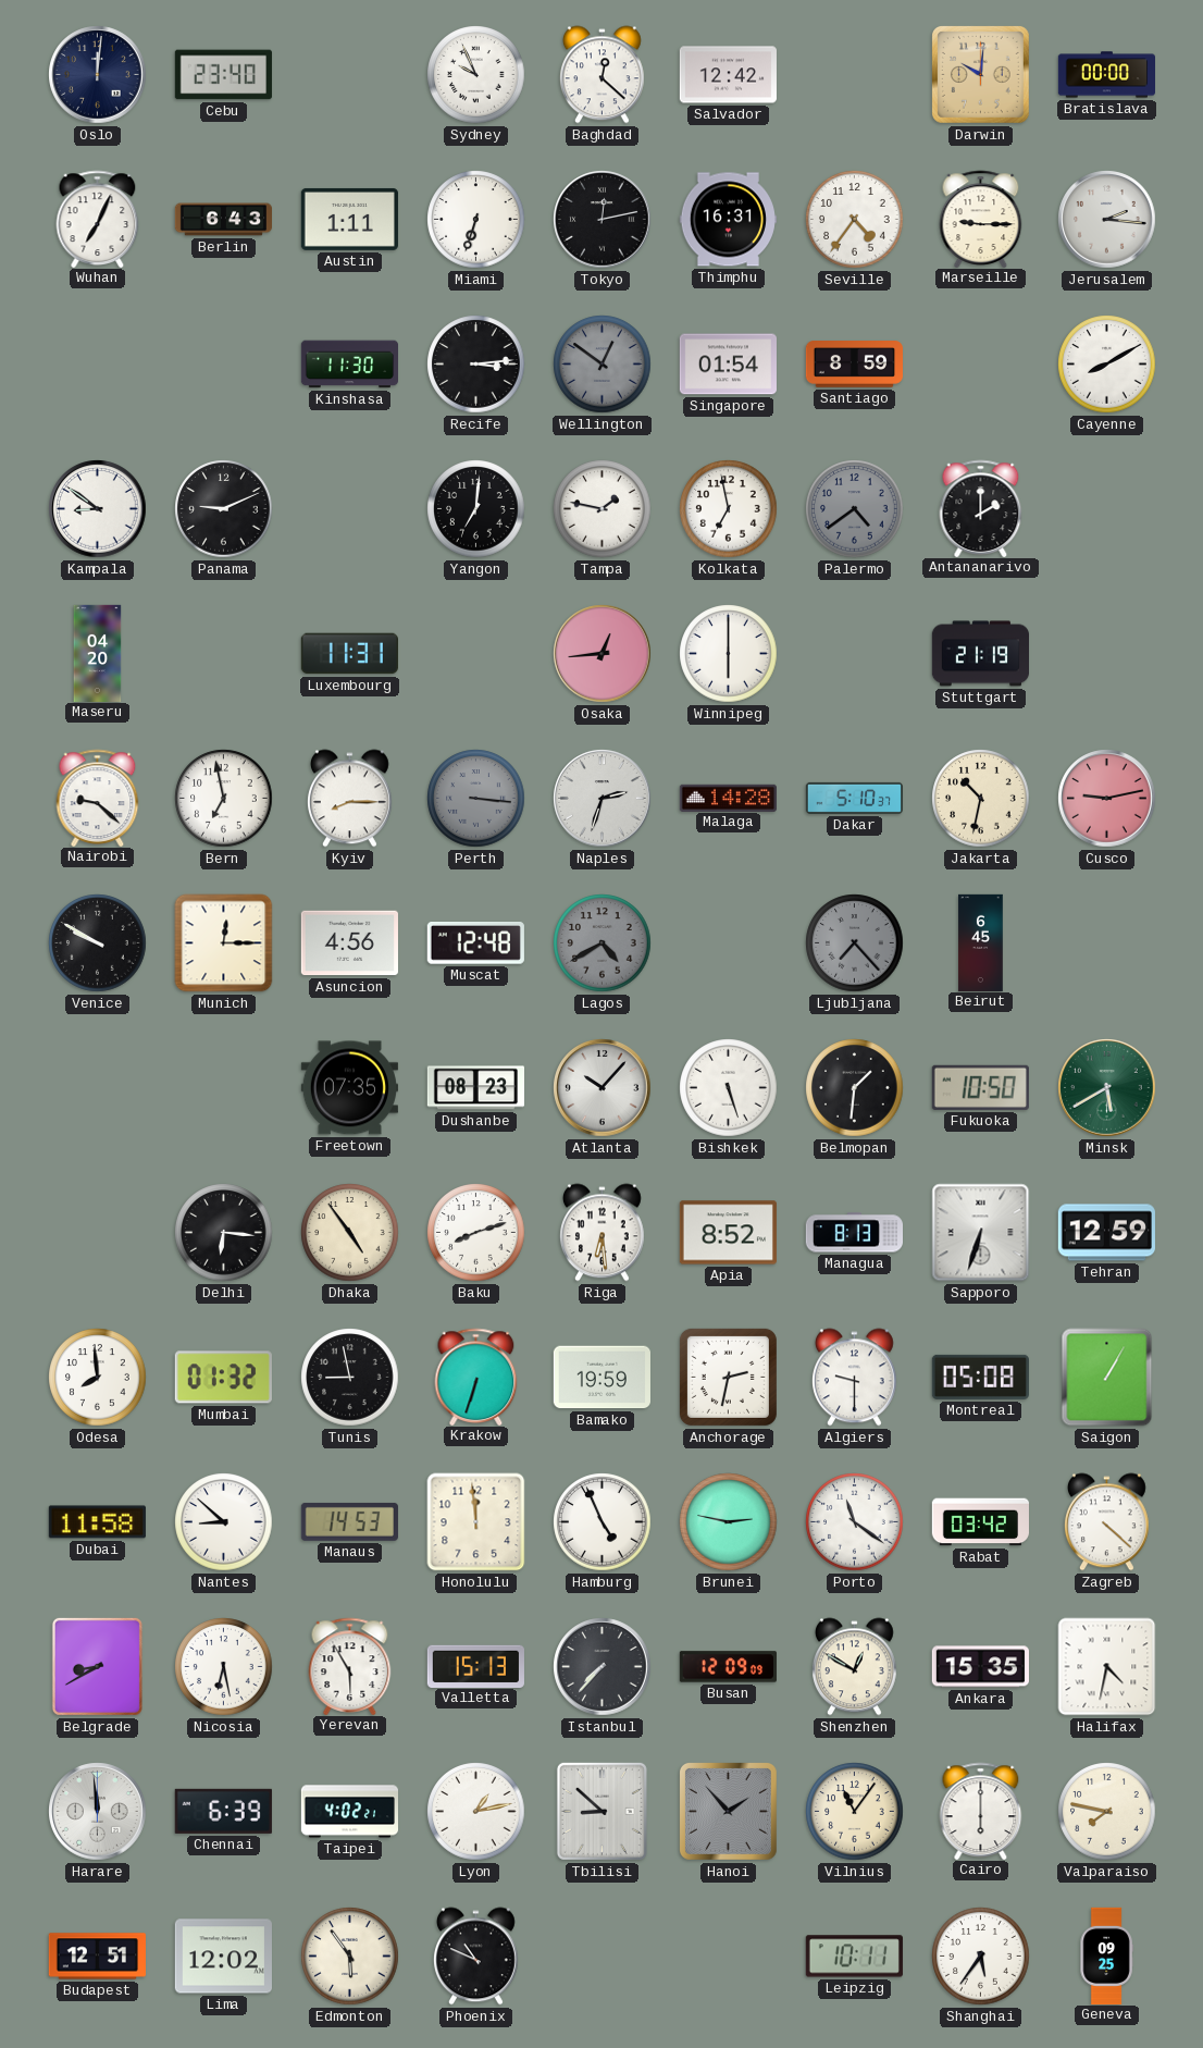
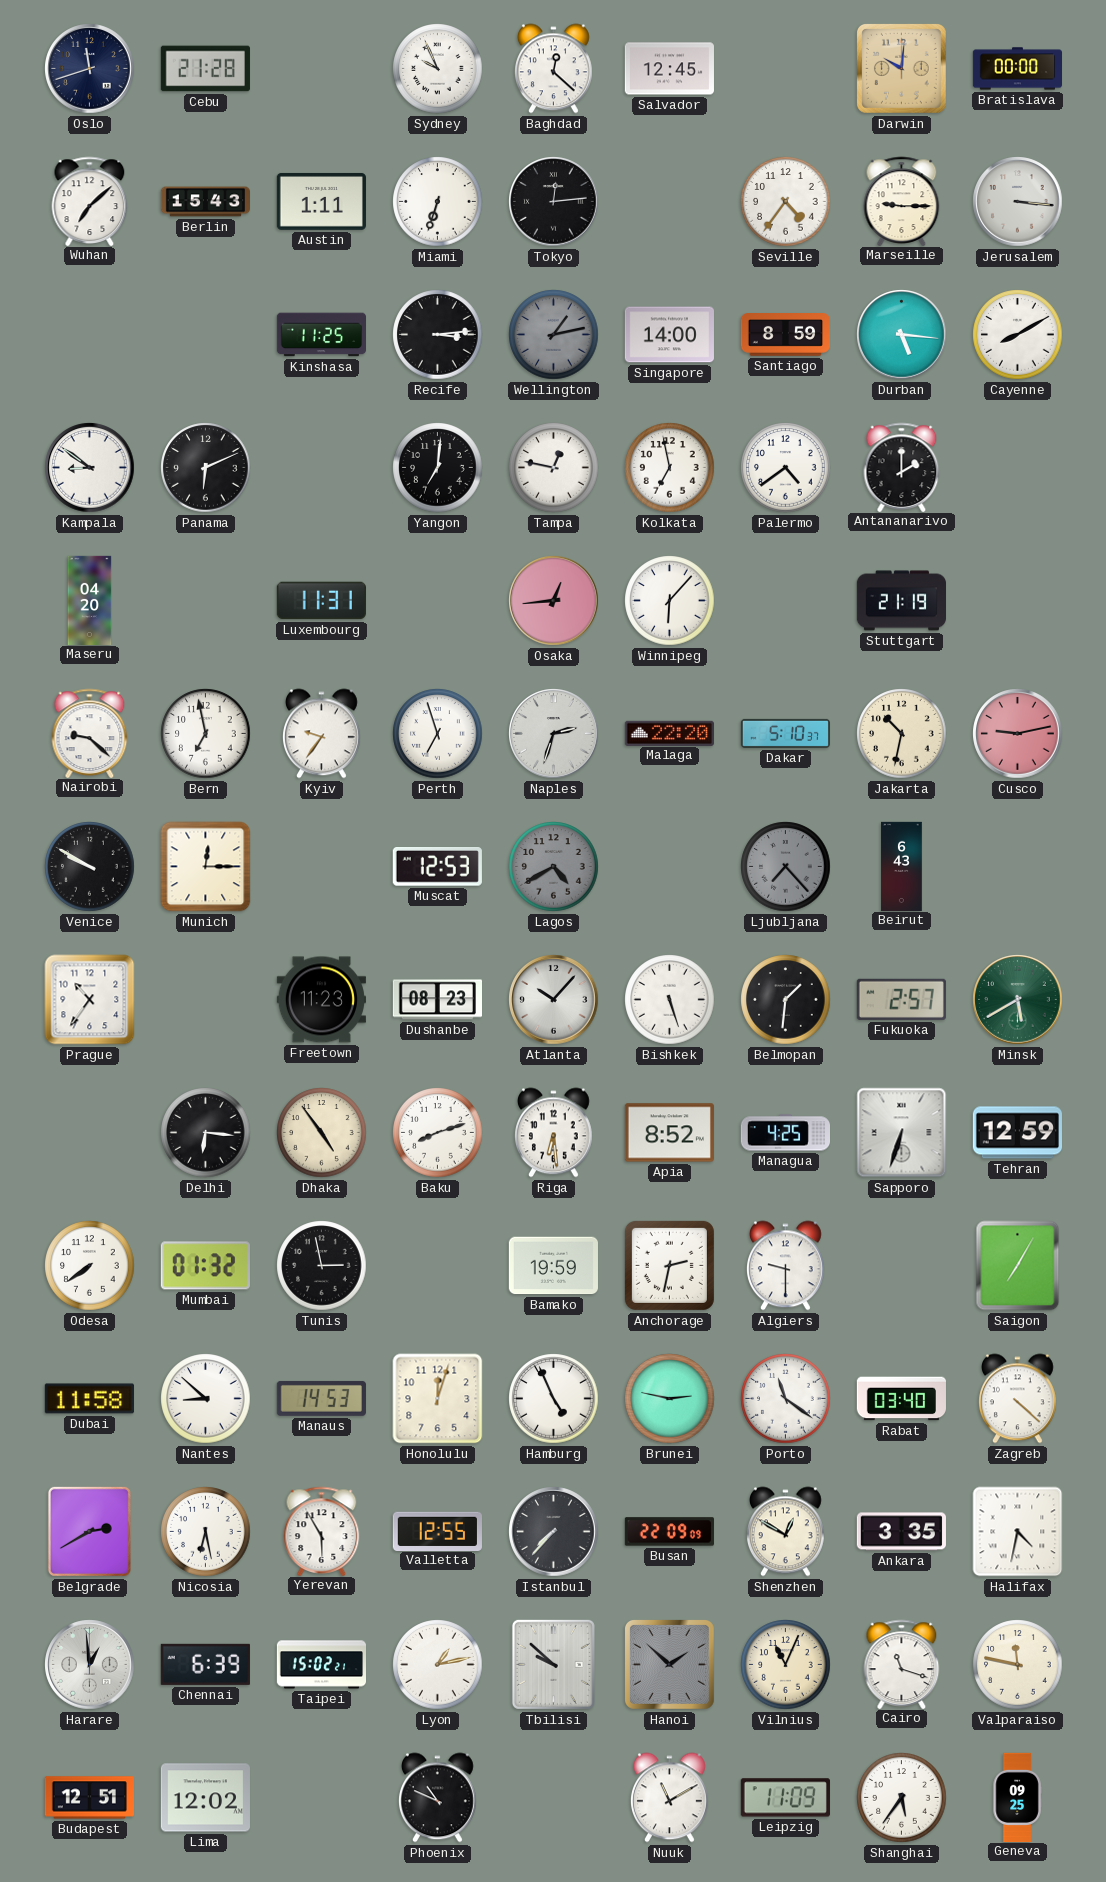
Oslo: 12:01 -> 11:42 (90, 69)
Cebu: 23:40 -> 21:28 (205, 69)
Salvador: 12:42 -> 12:45 (669, 69)
Wuhan: 7:04 -> 7:08 (90, 201)
Berlin: 6:43 -> 15:43 (206, 202)
Tokyo: 12:13 -> 12:14 (554, 202)
Thimphu: 16:31 -> none (728, 220)
Jerusalem: 2:16 -> 3:16 (1018, 202)
Kinshasa: 11:30 -> 11:25 (321, 335)
Wellington: 12:51 -> 1:13 (554, 335)
Singapore: 01:54 -> 14:00 (669, 335)
Durban: none -> 5:16 (902, 335)
Panama: 9:11 -> 6:11 (206, 468)
Tampa: 1:47 -> 12:47 (554, 468)
Palermo dial: grey -> white (786, 468)
Winnipeg: 6:00 -> 6:07 (670, 601)
Kyiv: 8:15 -> 9:36 (321, 734)
Perth: 3:16 -> 6:57 (438, 734)
Perth dial: grey -> white (438, 734)
Malaga: 14:28 -> 22:20 (669, 733)
Asuncion: 4:56 -> none (349, 943)
Muscat: 12:48 -> 12:53 (437, 867)
Beirut: 6:45 -> 6:43 (902, 866)
Prague: none -> 10:36 (90, 1000)
Freetown: 07:35 -> 11:23 (321, 1000)
Fukuoka: 10:50 -> 2:57 (901, 999)
Managua: 8:13 -> 4:25 (785, 1133)
Odesa: 7:59 -> 7:39 (90, 1266)
Tunis: 8:58 -> 2:58 (322, 1266)
Krakow: 6:33 -> none (476, 1377)
Montreal: 05:08 -> none (980, 1377)
Saigon: 1:05 -> 7:05 (1018, 1266)
Honolulu: 11:59 -> 12:03 (438, 1399)
Rabat: 03:42 -> 03:40 (901, 1399)
Belgrade: 8:40 -> 2:40 (89, 1531)
Valletta: 15:13 -> 12:55 (437, 1531)
Busan: 12:09 -> 22:09 (669, 1532)
Ankara: 15:35 -> 3:35 (901, 1532)
Harare: 11:59 -> 12:59 (90, 1665)
Taipei: 4:02 -> 15:02 (321, 1665)
Tbilisi: 8:52 -> 9:52 (553, 1664)
Hanoi: 1:53 -> 1:52 (669, 1664)
Vilnius: 11:06 -> 11:04 (786, 1665)
Cairo: 6:00 -> 11:18 (902, 1664)
Valparaiso: 7:47 -> 11:47 (1018, 1665)
Edmonton: 5:54 -> none (350, 1957)
Nuuk: none -> 11:10 (669, 1798)
Leipzig: 10:11 -> 11:09 (785, 1798)
